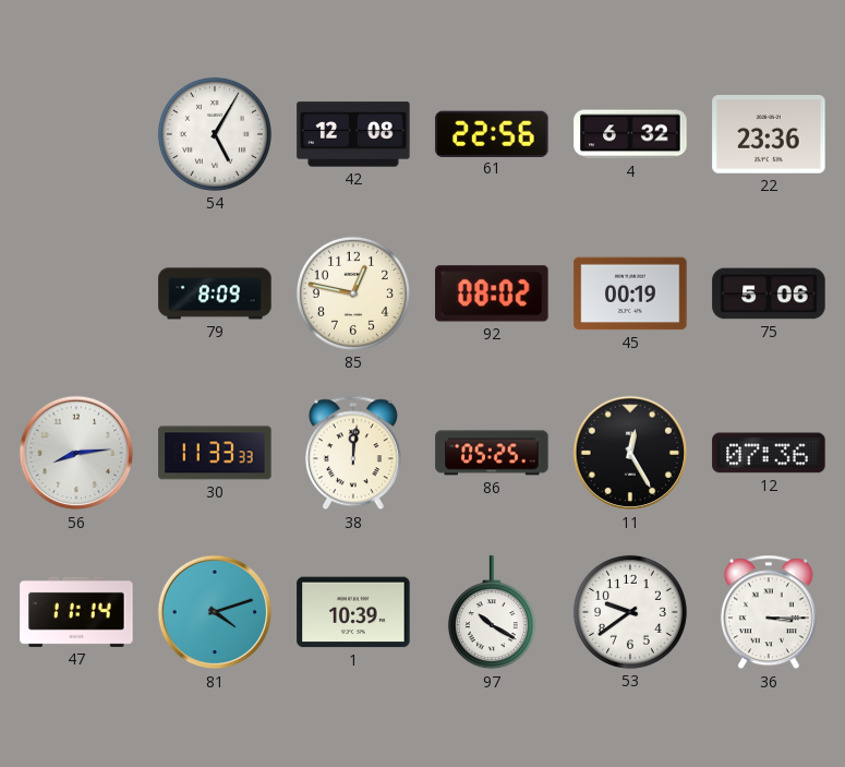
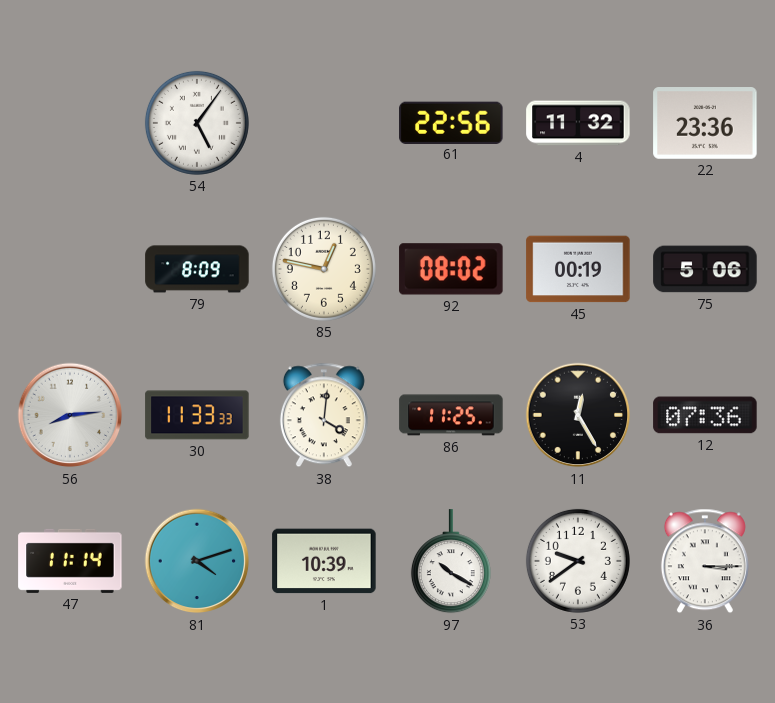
54: 5:05 -> 5:06 (197, 123)
42: 12:08 -> none (353, 134)
4: 6:32 -> 11:32 (578, 123)
38: 12:01 -> 4:01 (324, 415)
86: 05:25 -> 11:25 (451, 415)
